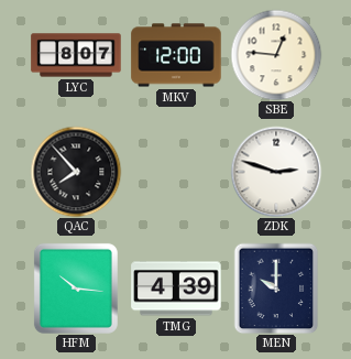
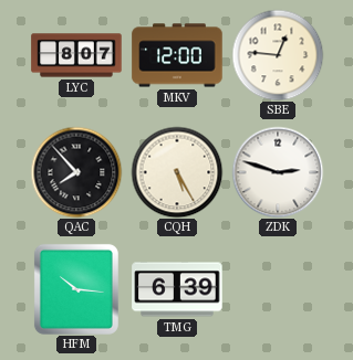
CQH: none -> 5:25 (177, 172)
TMG: 4:39 -> 6:39 (177, 289)
MEN: 10:00 -> none (276, 289)
